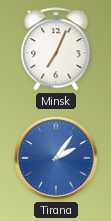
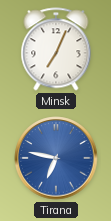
Tirana: 2:06 -> 6:47 (56, 158)
